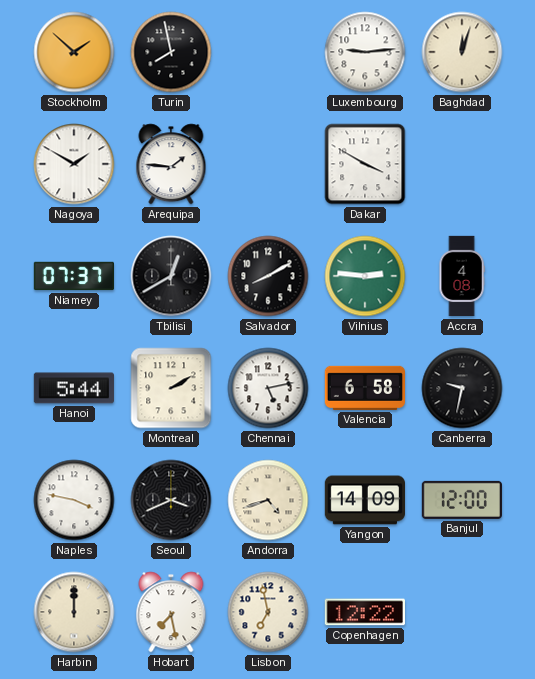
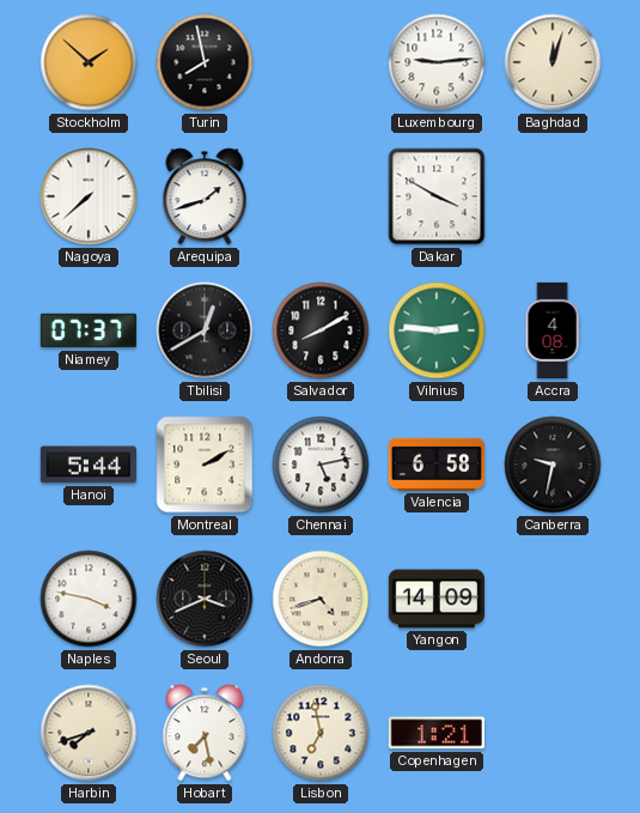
Nagoya: 1:50 -> 7:38 (89, 196)
Arequipa: 1:46 -> 1:42 (205, 196)
Banjul: 12:00 -> none (462, 500)
Harbin: 12:00 -> 7:42 (89, 733)
Copenhagen: 12:22 -> 1:21 (435, 733)
